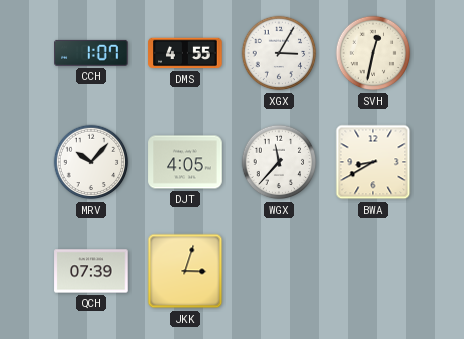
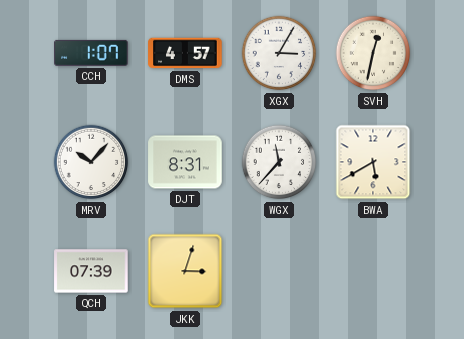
DMS: 4:55 -> 4:57 (185, 53)
DJT: 4:05 -> 8:31 (185, 162)
BWA: 8:40 -> 5:40 (373, 162)
